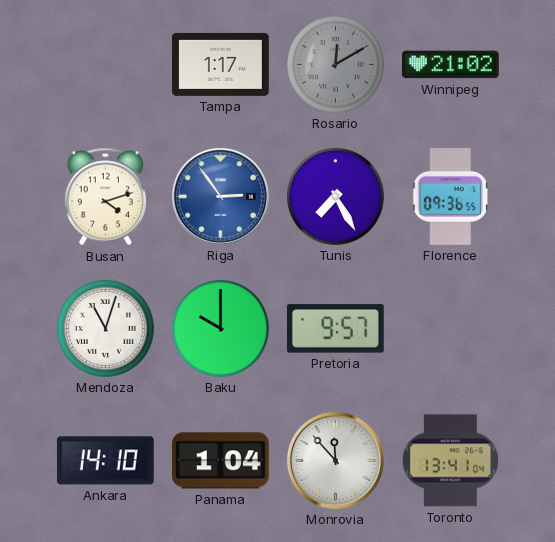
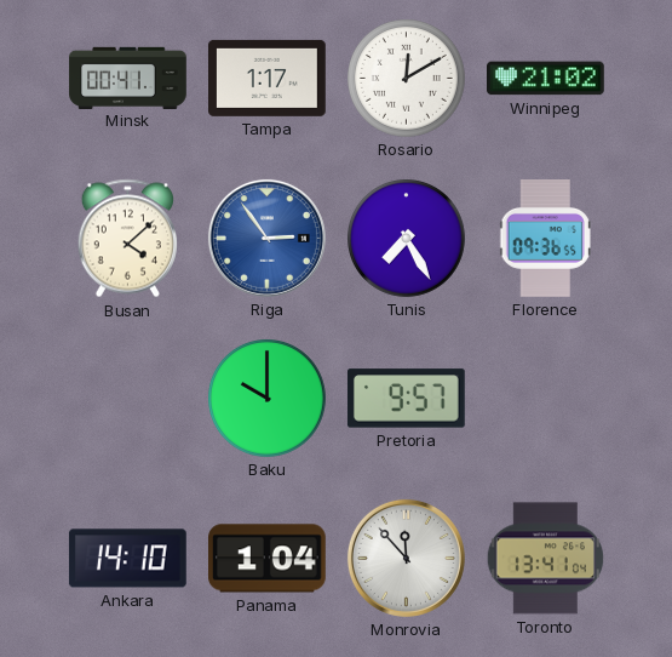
Minsk: none -> 00:41 (128, 78)
Rosario dial: grey -> white (407, 79)
Busan: 4:12 -> 4:08 (127, 239)
Mendoza: 11:03 -> none (106, 329)
